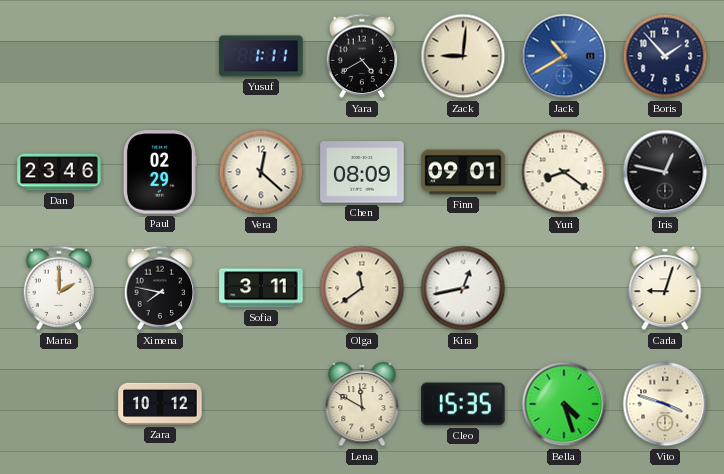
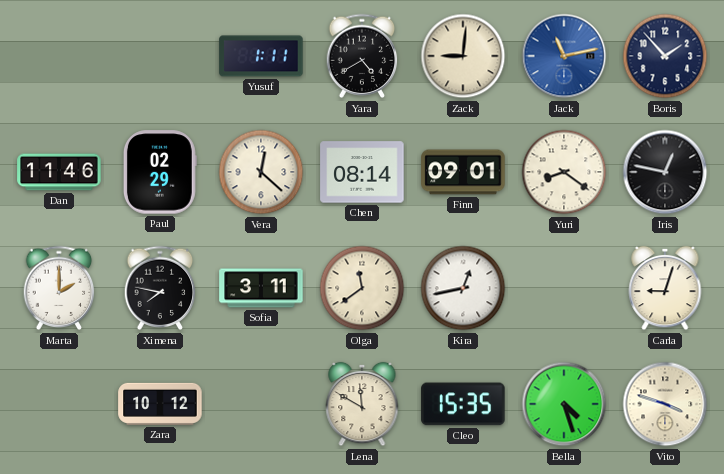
Jack: 10:40 -> 11:13 (564, 56)
Dan: 23:46 -> 11:46 (59, 172)
Chen: 08:09 -> 08:14 (362, 172)
